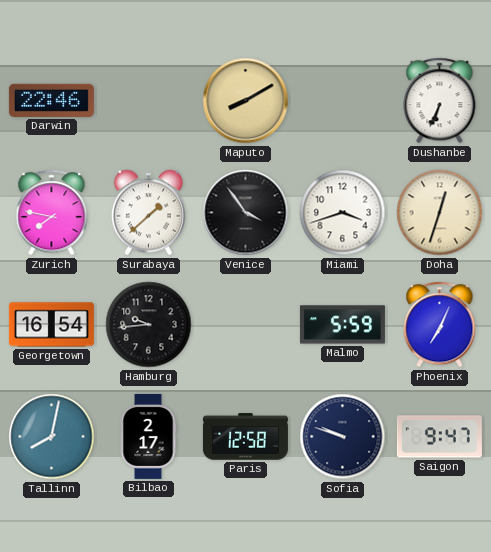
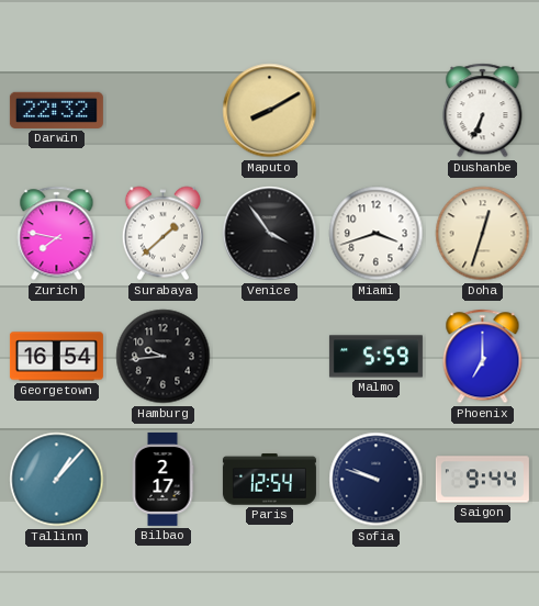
Darwin: 22:46 -> 22:32 (56, 110)
Phoenix: 7:04 -> 7:00 (483, 357)
Tallinn: 8:02 -> 1:07 (57, 480)
Paris: 12:58 -> 12:54 (269, 480)
Saigon: 9:47 -> 9:44 (482, 480)
